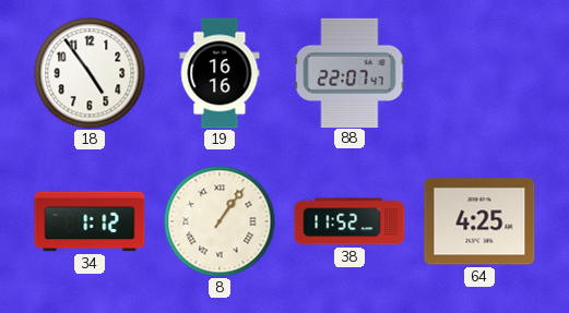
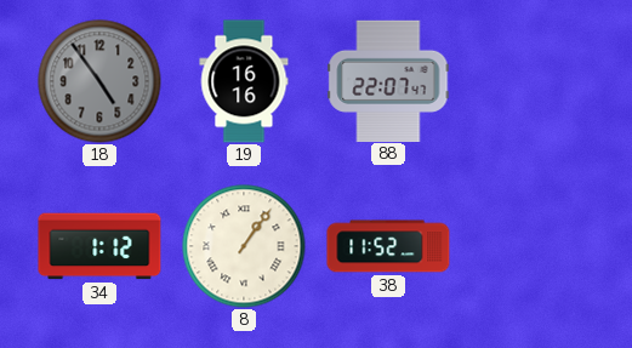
18 dial: white -> grey (99, 81)
64: 4:25 -> none (479, 221)
